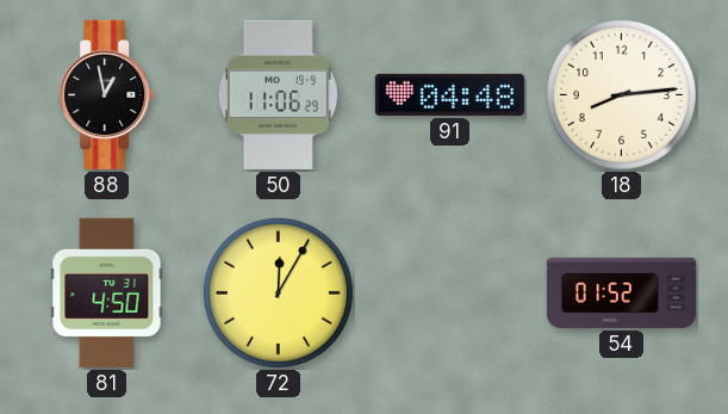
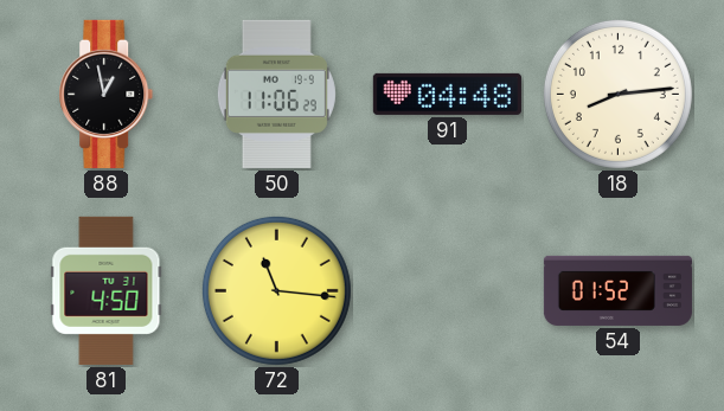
72: 12:05 -> 11:16 (276, 290)
